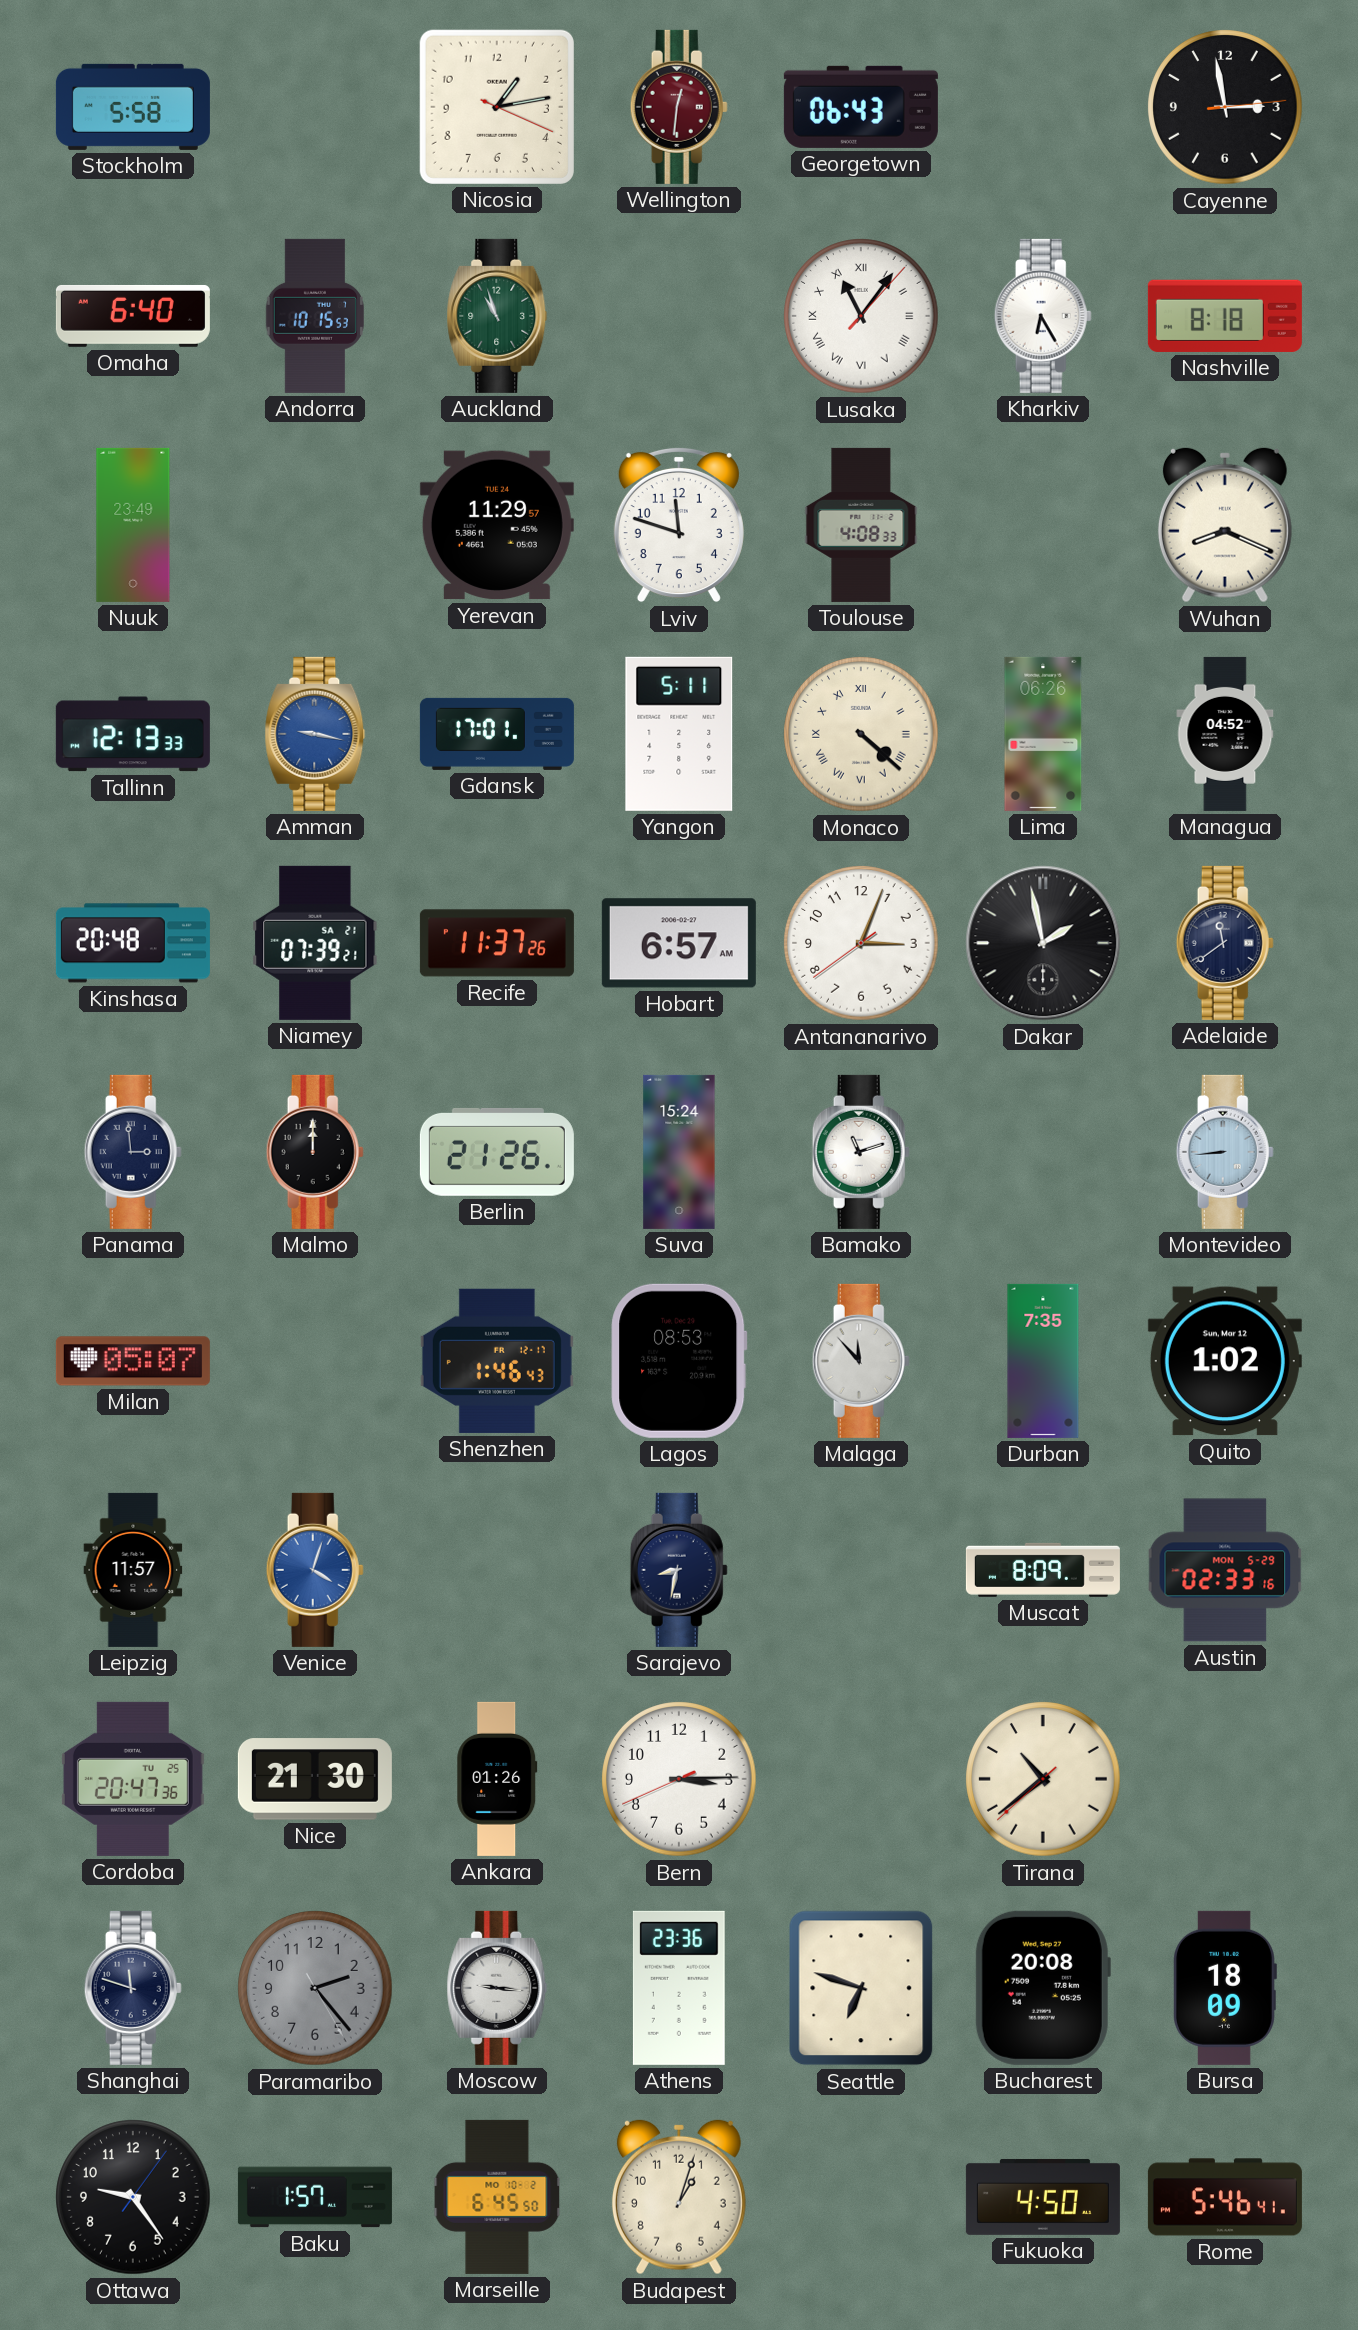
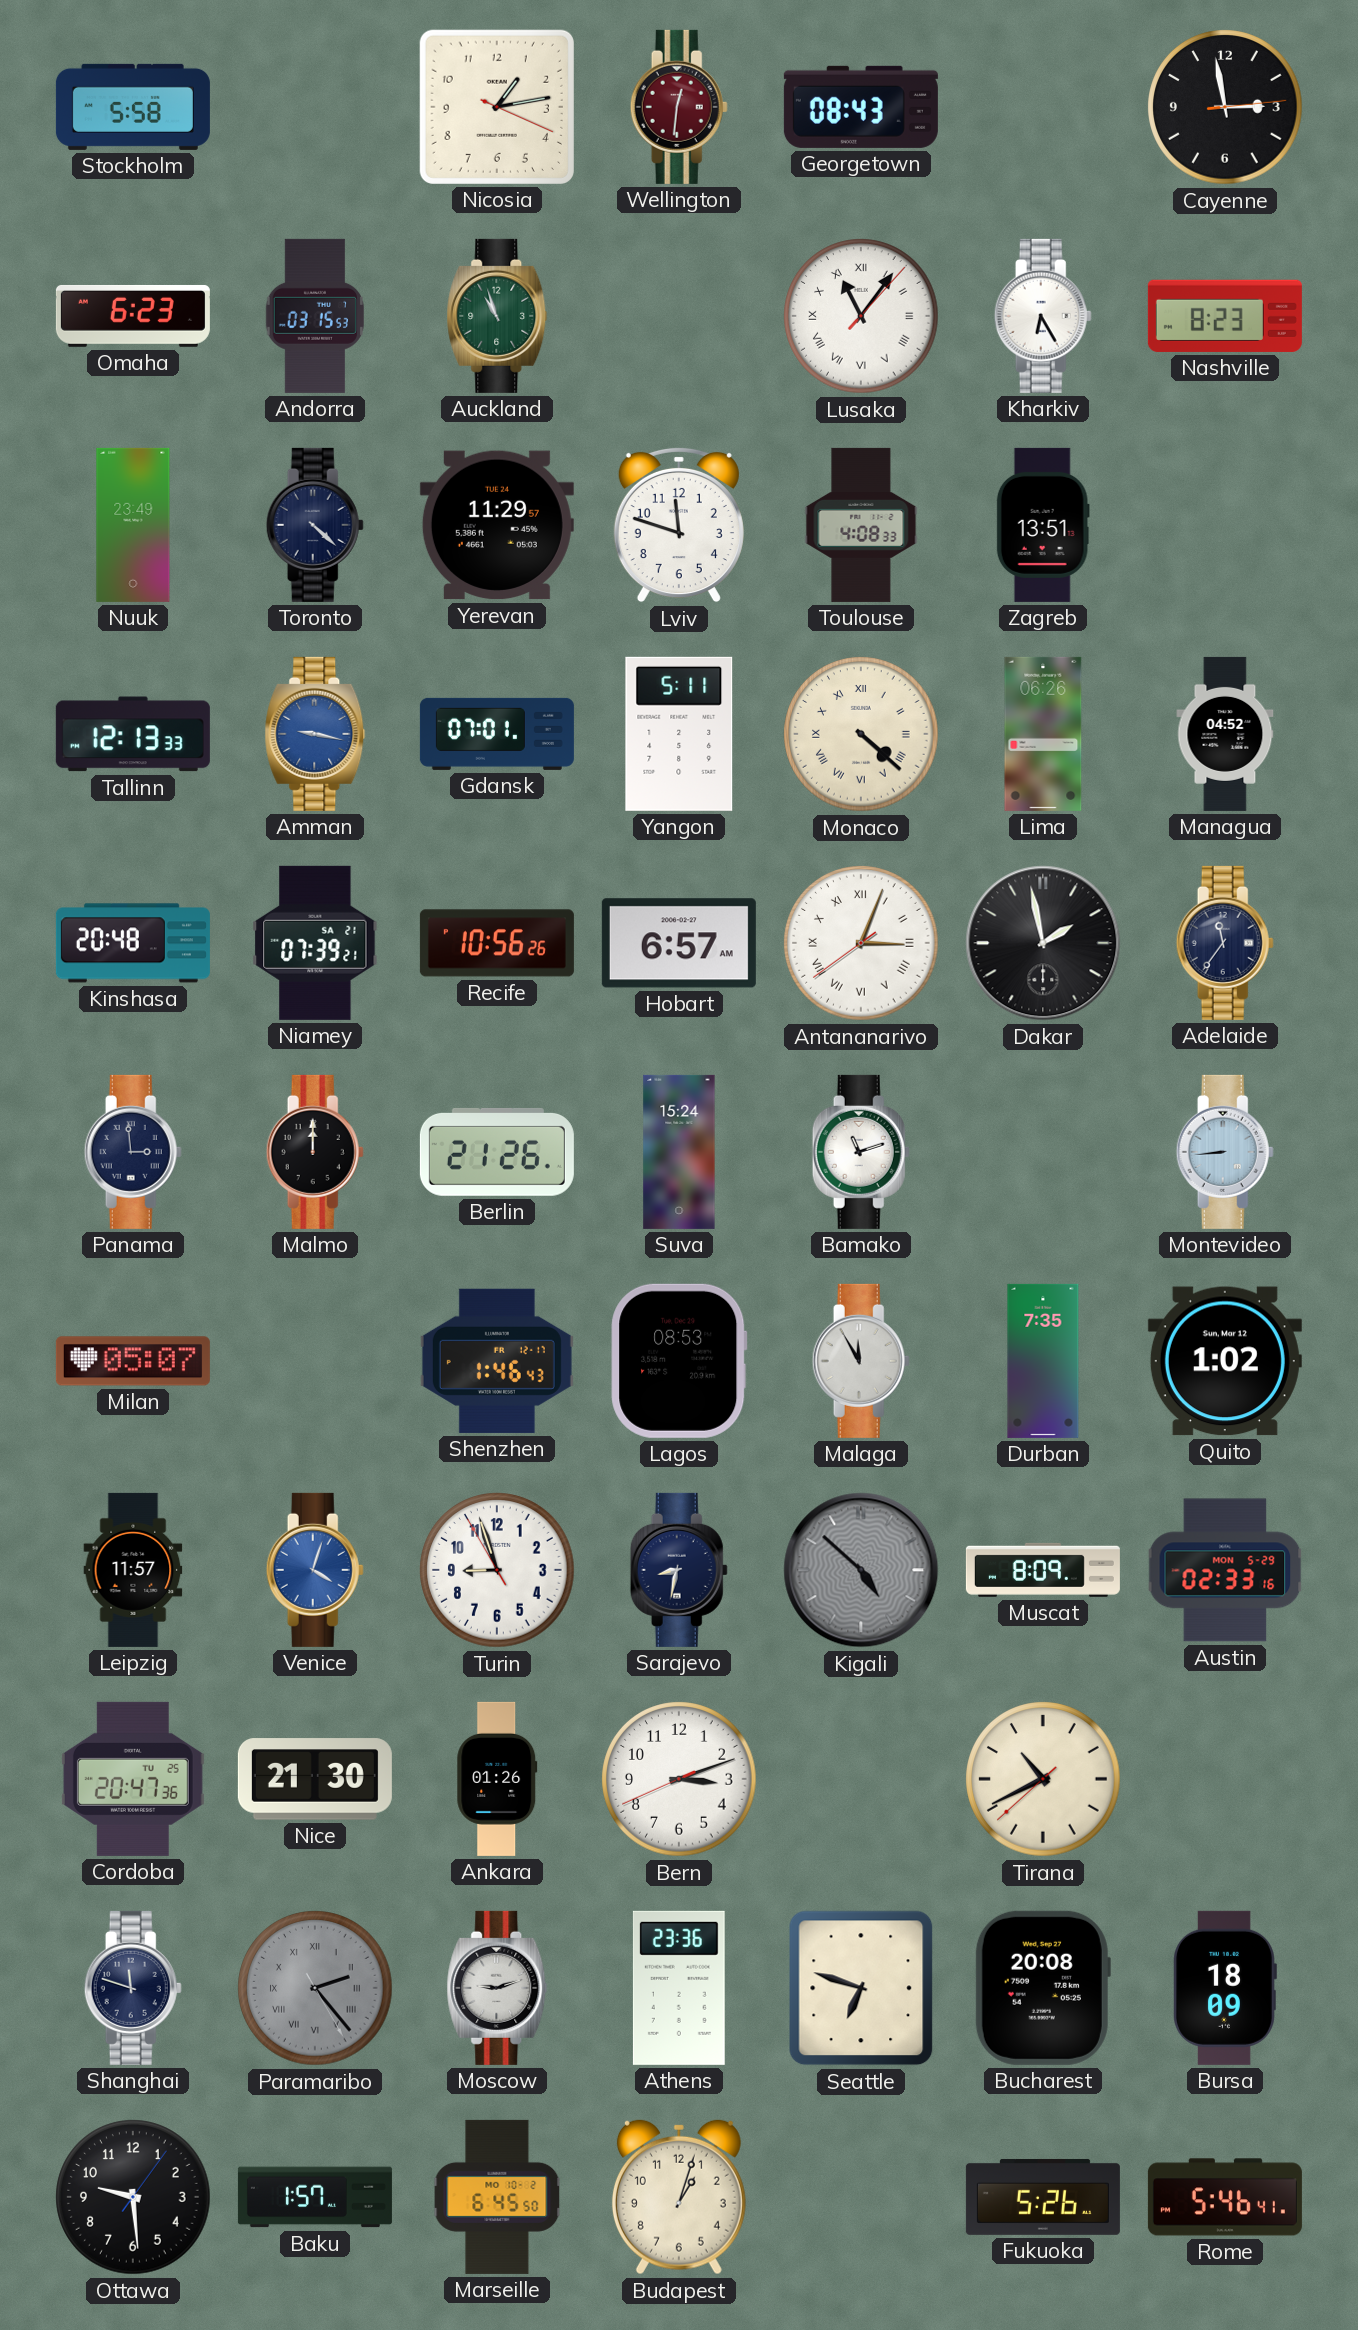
Georgetown: 06:43 -> 08:43 (861, 107)
Omaha: 6:40 -> 6:23 (133, 316)
Andorra: 10:15 -> 03:15 (314, 316)
Nashville: 8:18 -> 8:23 (1225, 316)
Toronto: none -> 4:22 (315, 525)
Zagreb: none -> 13:51 (1043, 525)
Wuhan: 8:19 -> none (1225, 525)
Gdansk: 17:01 -> 07:01 (497, 734)
Recife: 11:37 -> 10:56 (497, 943)
Antananarivo numerals: Arabic -> Roman (861, 943)
Adelaide: 11:39 -> 11:36 (1225, 943)
Malaga: 11:53 -> 11:55 (861, 1361)
Turin: none -> 8:56 (497, 1570)
Kigali: none -> 4:52 (861, 1570)
Bern: 3:14 -> 3:11 (679, 1779)
Tirana: 10:38 -> 10:40 (1043, 1779)
Paramaribo numerals: Arabic -> Roman (315, 1988)
Moscow: 9:16 -> 9:12 (497, 1988)
Ottawa: 9:24 -> 9:29 (133, 2197)
Fukuoka: 4:50 -> 5:26 (1043, 2197)
